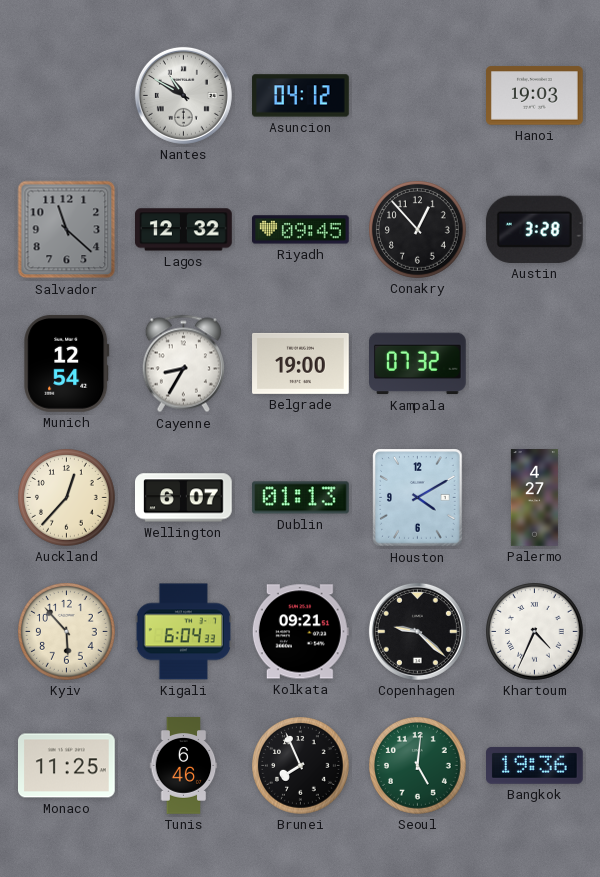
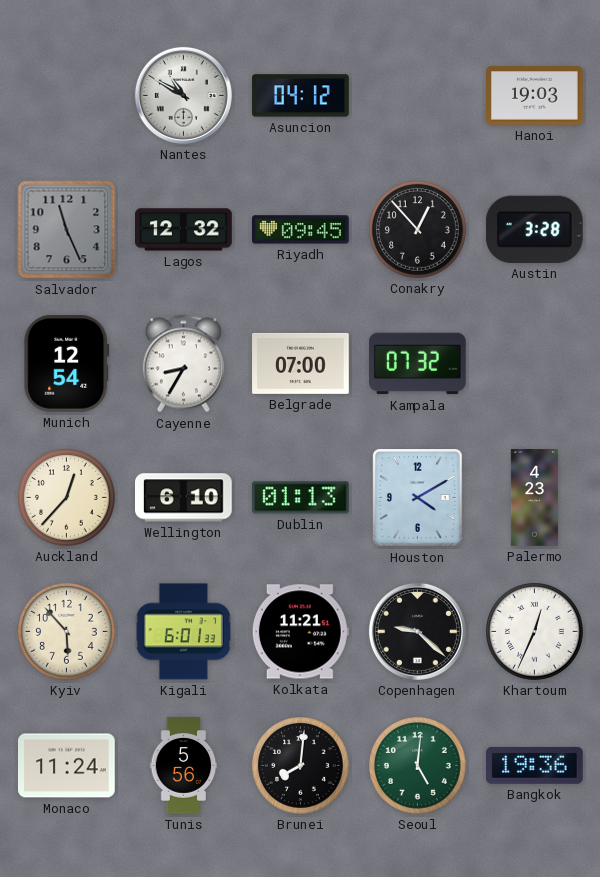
Salvador: 11:22 -> 11:26 (67, 230)
Belgrade: 19:00 -> 07:00 (301, 363)
Wellington: 6:07 -> 6:10 (184, 498)
Palermo: 4:27 -> 4:23 (534, 498)
Kigali: 6:04 -> 6:01 (183, 632)
Kolkata: 09:21 -> 11:21 (300, 632)
Khartoum: 4:34 -> 12:34 (535, 632)
Monaco: 11:25 -> 11:24 (67, 766)
Tunis: 6:46 -> 5:56 (184, 766)
Brunei: 7:56 -> 8:01 (301, 766)
